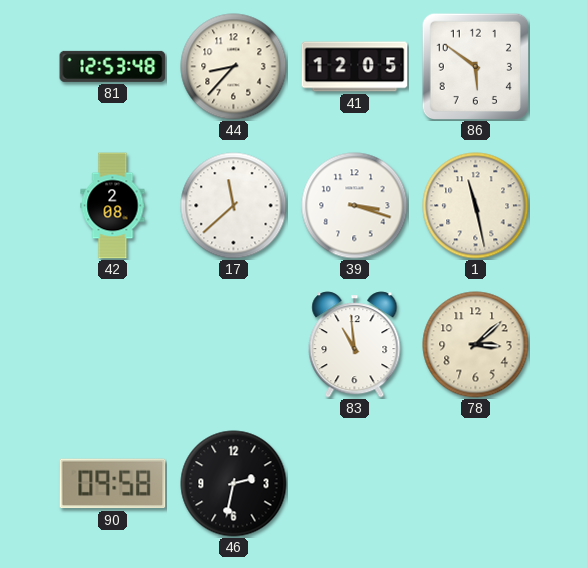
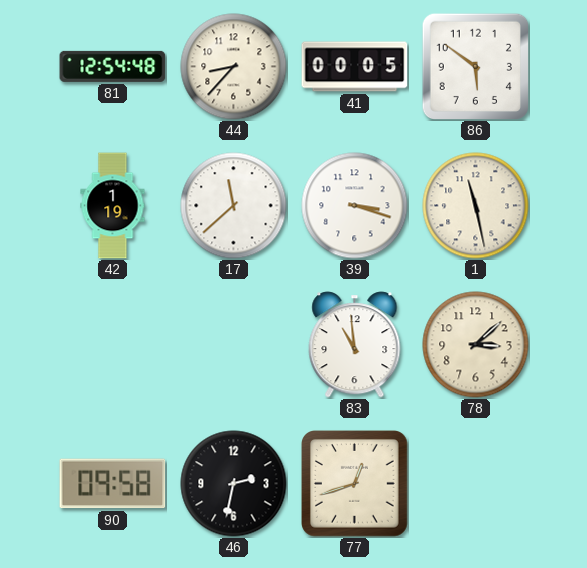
81: 12:53 -> 12:54 (113, 66)
41: 12:05 -> 00:05 (355, 67)
42: 2:08 -> 1:19 (113, 206)
77: none -> 12:42 (355, 484)
